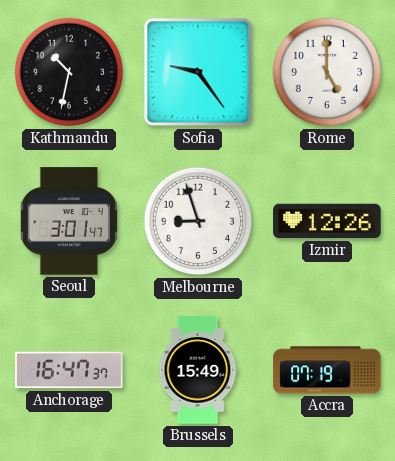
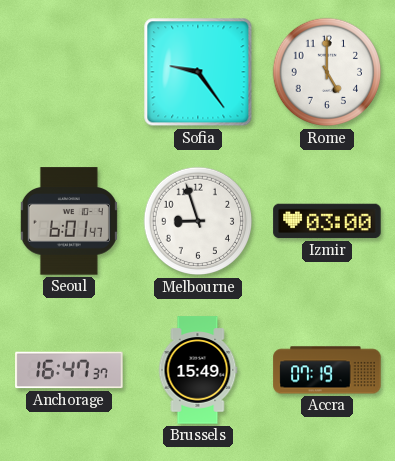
Kathmandu: 10:32 -> none (69, 72)
Seoul: 3:01 -> 6:01 (69, 221)
Izmir: 12:26 -> 03:00 (327, 221)
